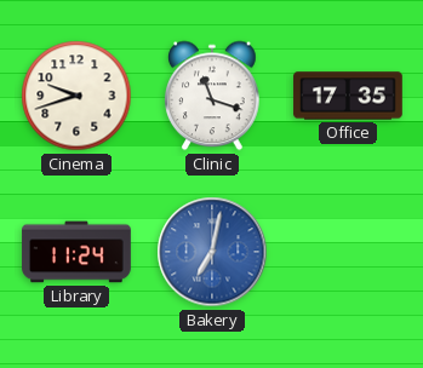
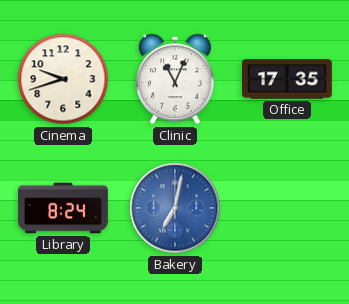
Clinic: 11:18 -> 11:04 (175, 79)
Library: 11:24 -> 8:24 (63, 208)
